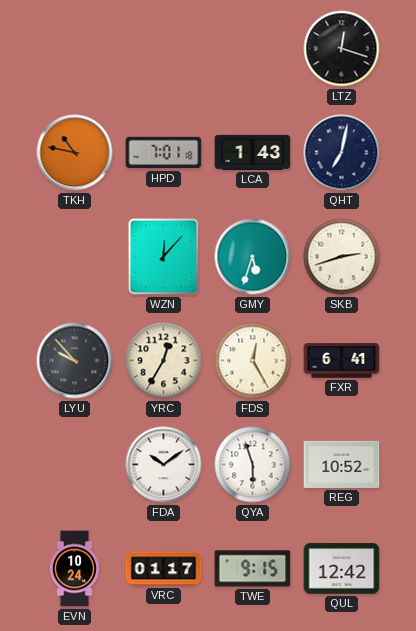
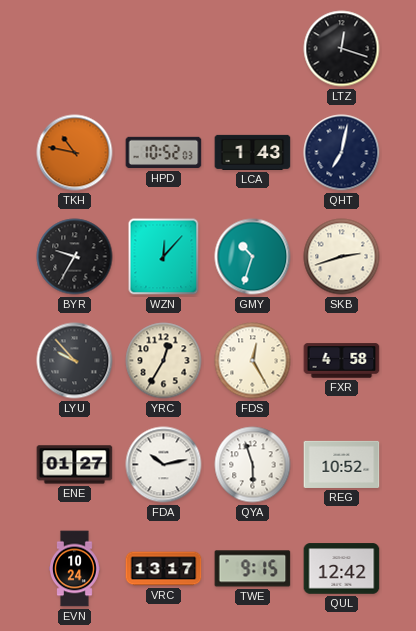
HPD: 7:01 -> 10:52 (164, 153)
BYR: none -> 9:35 (75, 257)
GMY: 5:33 -> 10:33 (253, 257)
FXR: 6:41 -> 4:58 (342, 361)
ENE: none -> 01:27 (75, 465)
FDA: 10:09 -> 10:13 (164, 465)
VRC: 01:17 -> 13:17 (164, 569)
